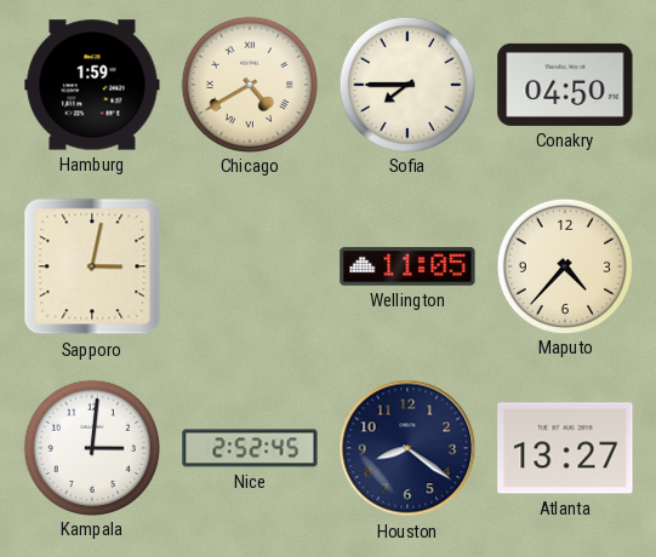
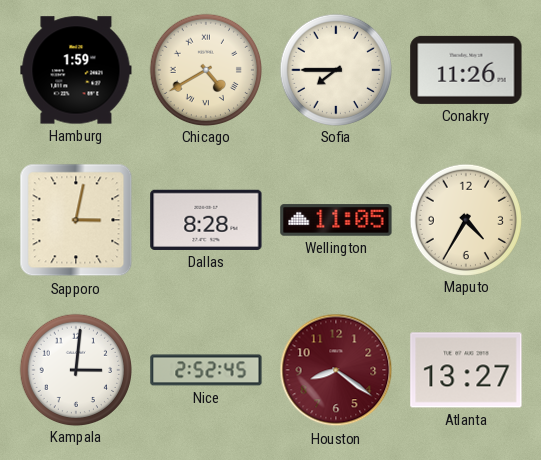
Conakry: 04:50 -> 11:26 (466, 70)
Dallas: none -> 8:28 (206, 220)
Maputo: 4:37 -> 4:35 (465, 219)
Houston dial: navy -> burgundy (336, 370)
